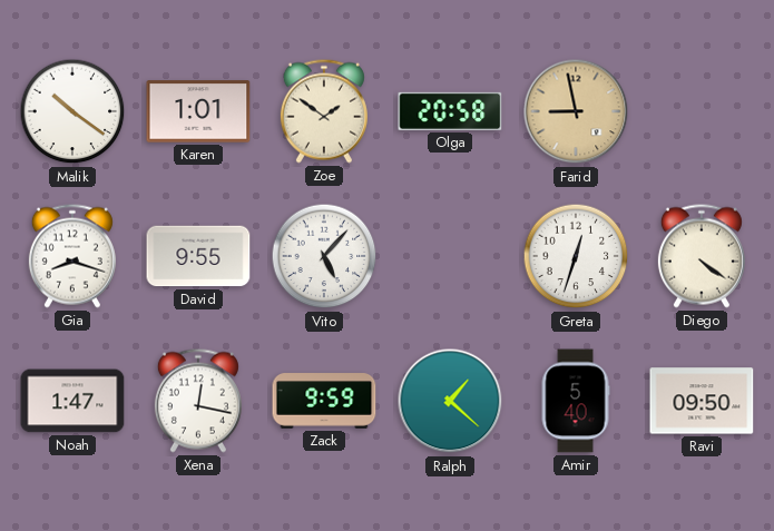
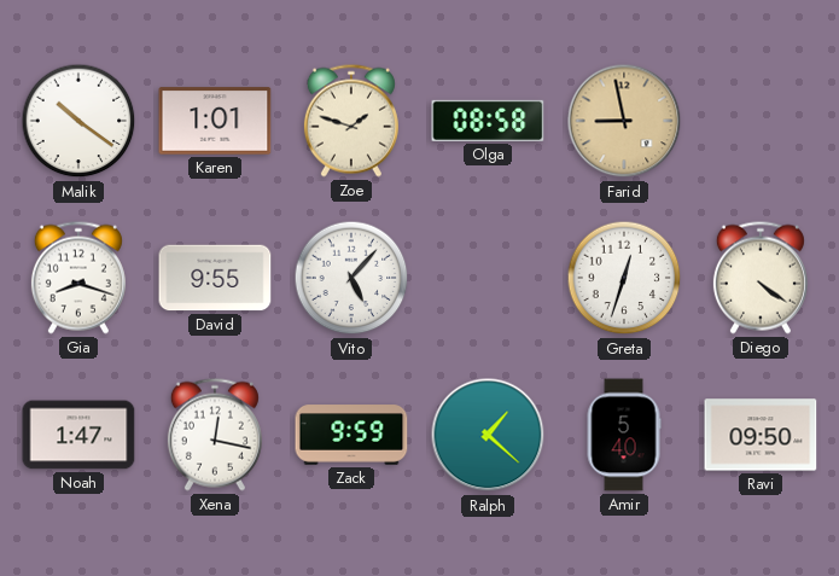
Zoe: 1:51 -> 1:48 (351, 121)
Olga: 20:58 -> 08:58 (488, 121)
